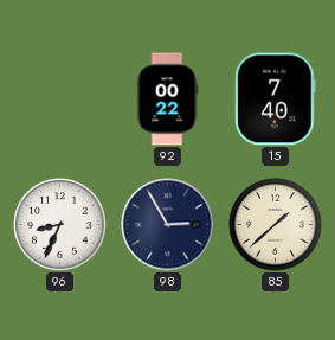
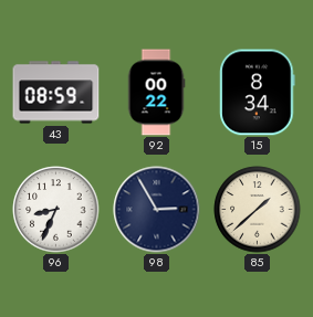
43: none -> 08:59 (56, 93)
15: 7:40 -> 8:34 (258, 93)
